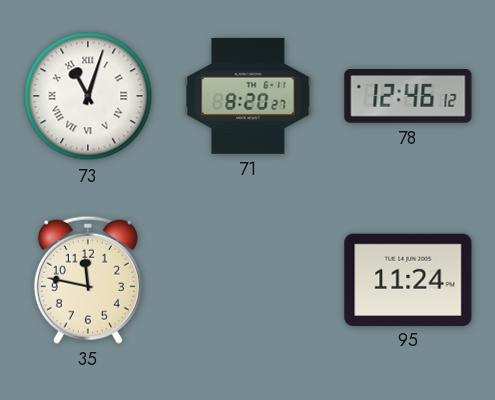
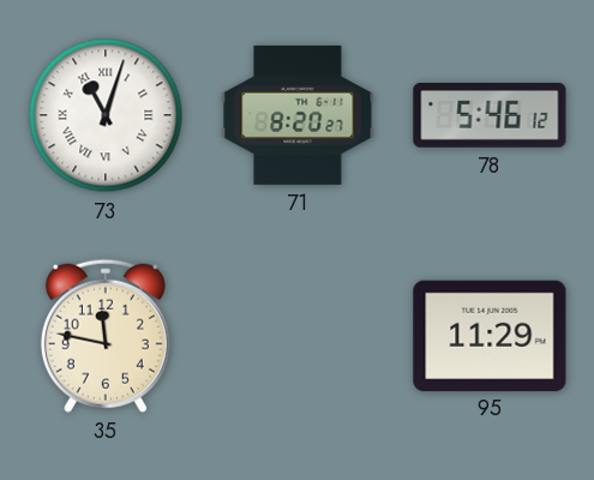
78: 12:46 -> 5:46 (490, 115)
95: 11:24 -> 11:29 (490, 335)
